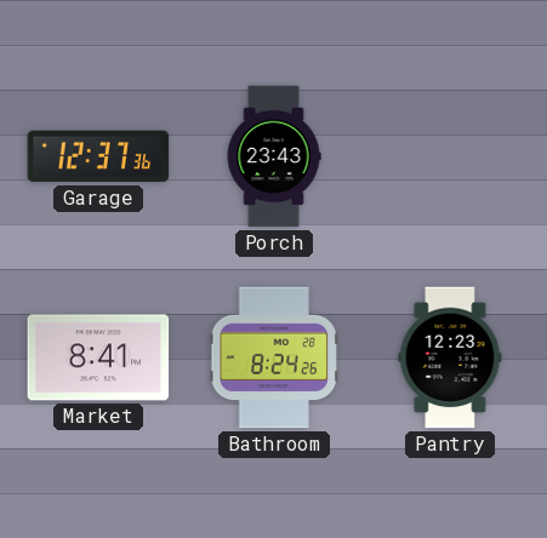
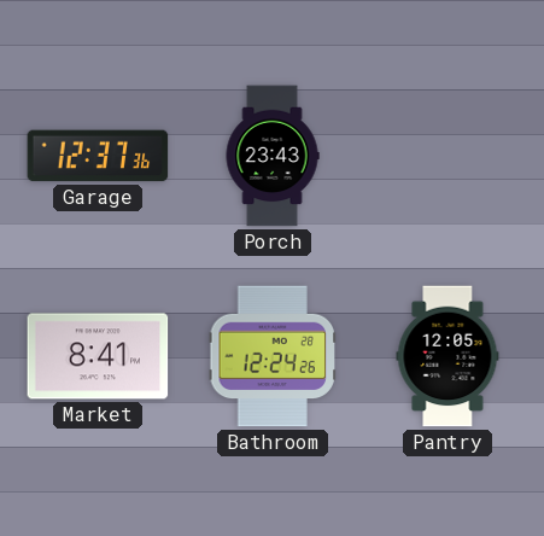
Bathroom: 8:24 -> 12:24 (271, 356)
Pantry: 12:23 -> 12:05 (448, 356)
